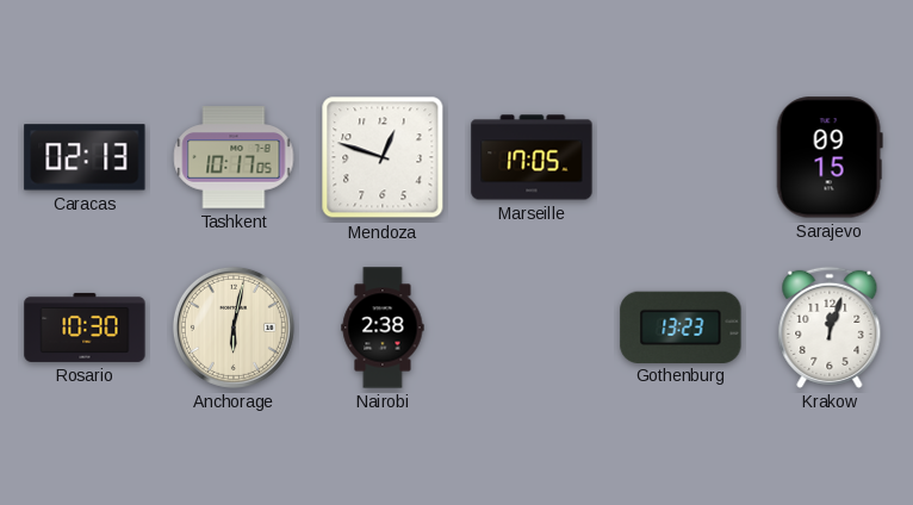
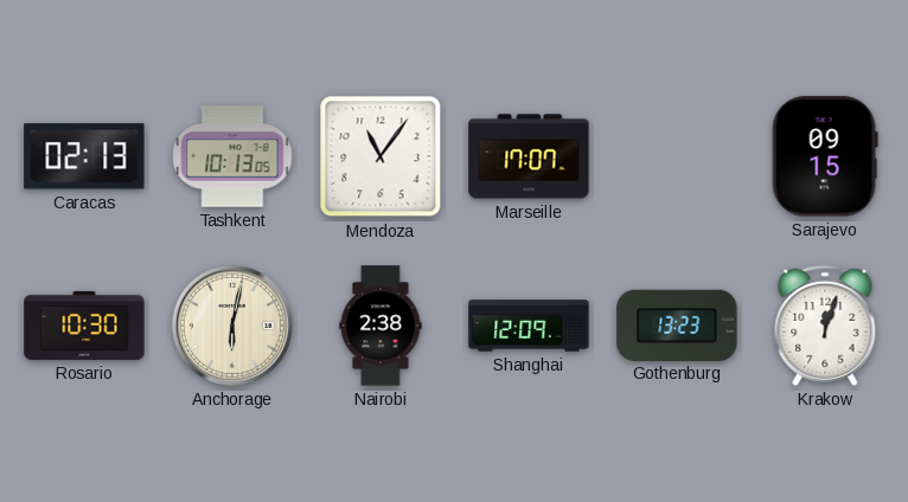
Tashkent: 10:17 -> 10:13 (232, 156)
Mendoza: 12:48 -> 11:06 (381, 156)
Marseille: 17:05 -> 17:07 (529, 156)
Shanghai: none -> 12:09 (529, 326)
